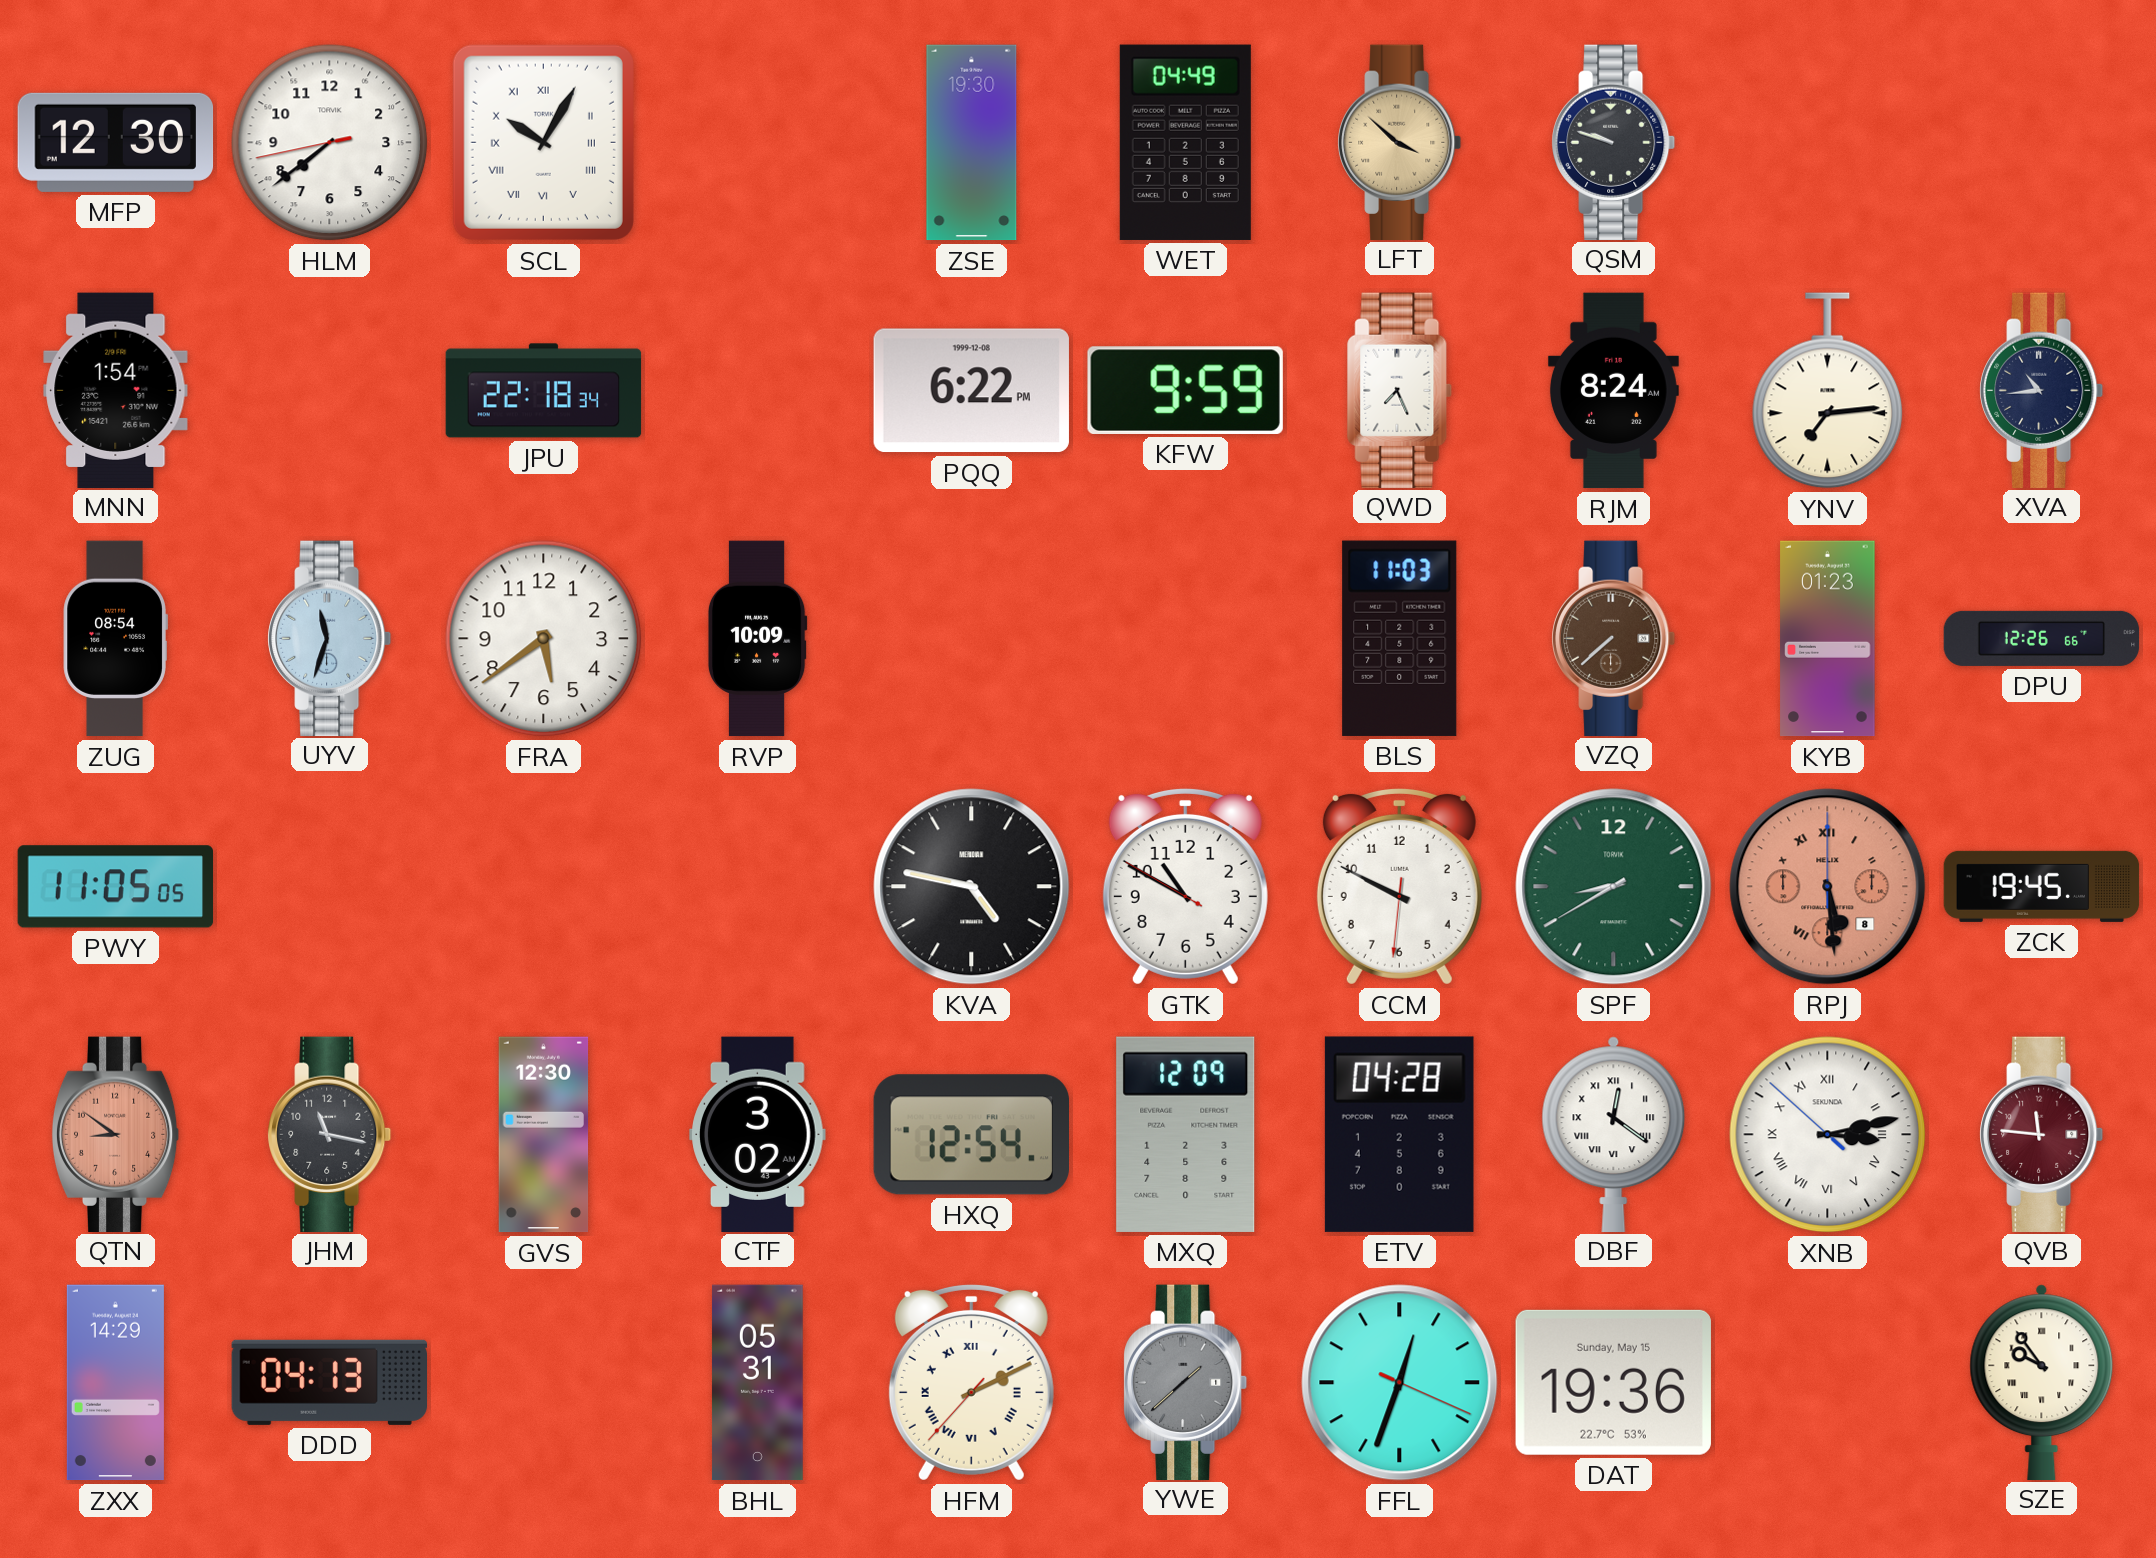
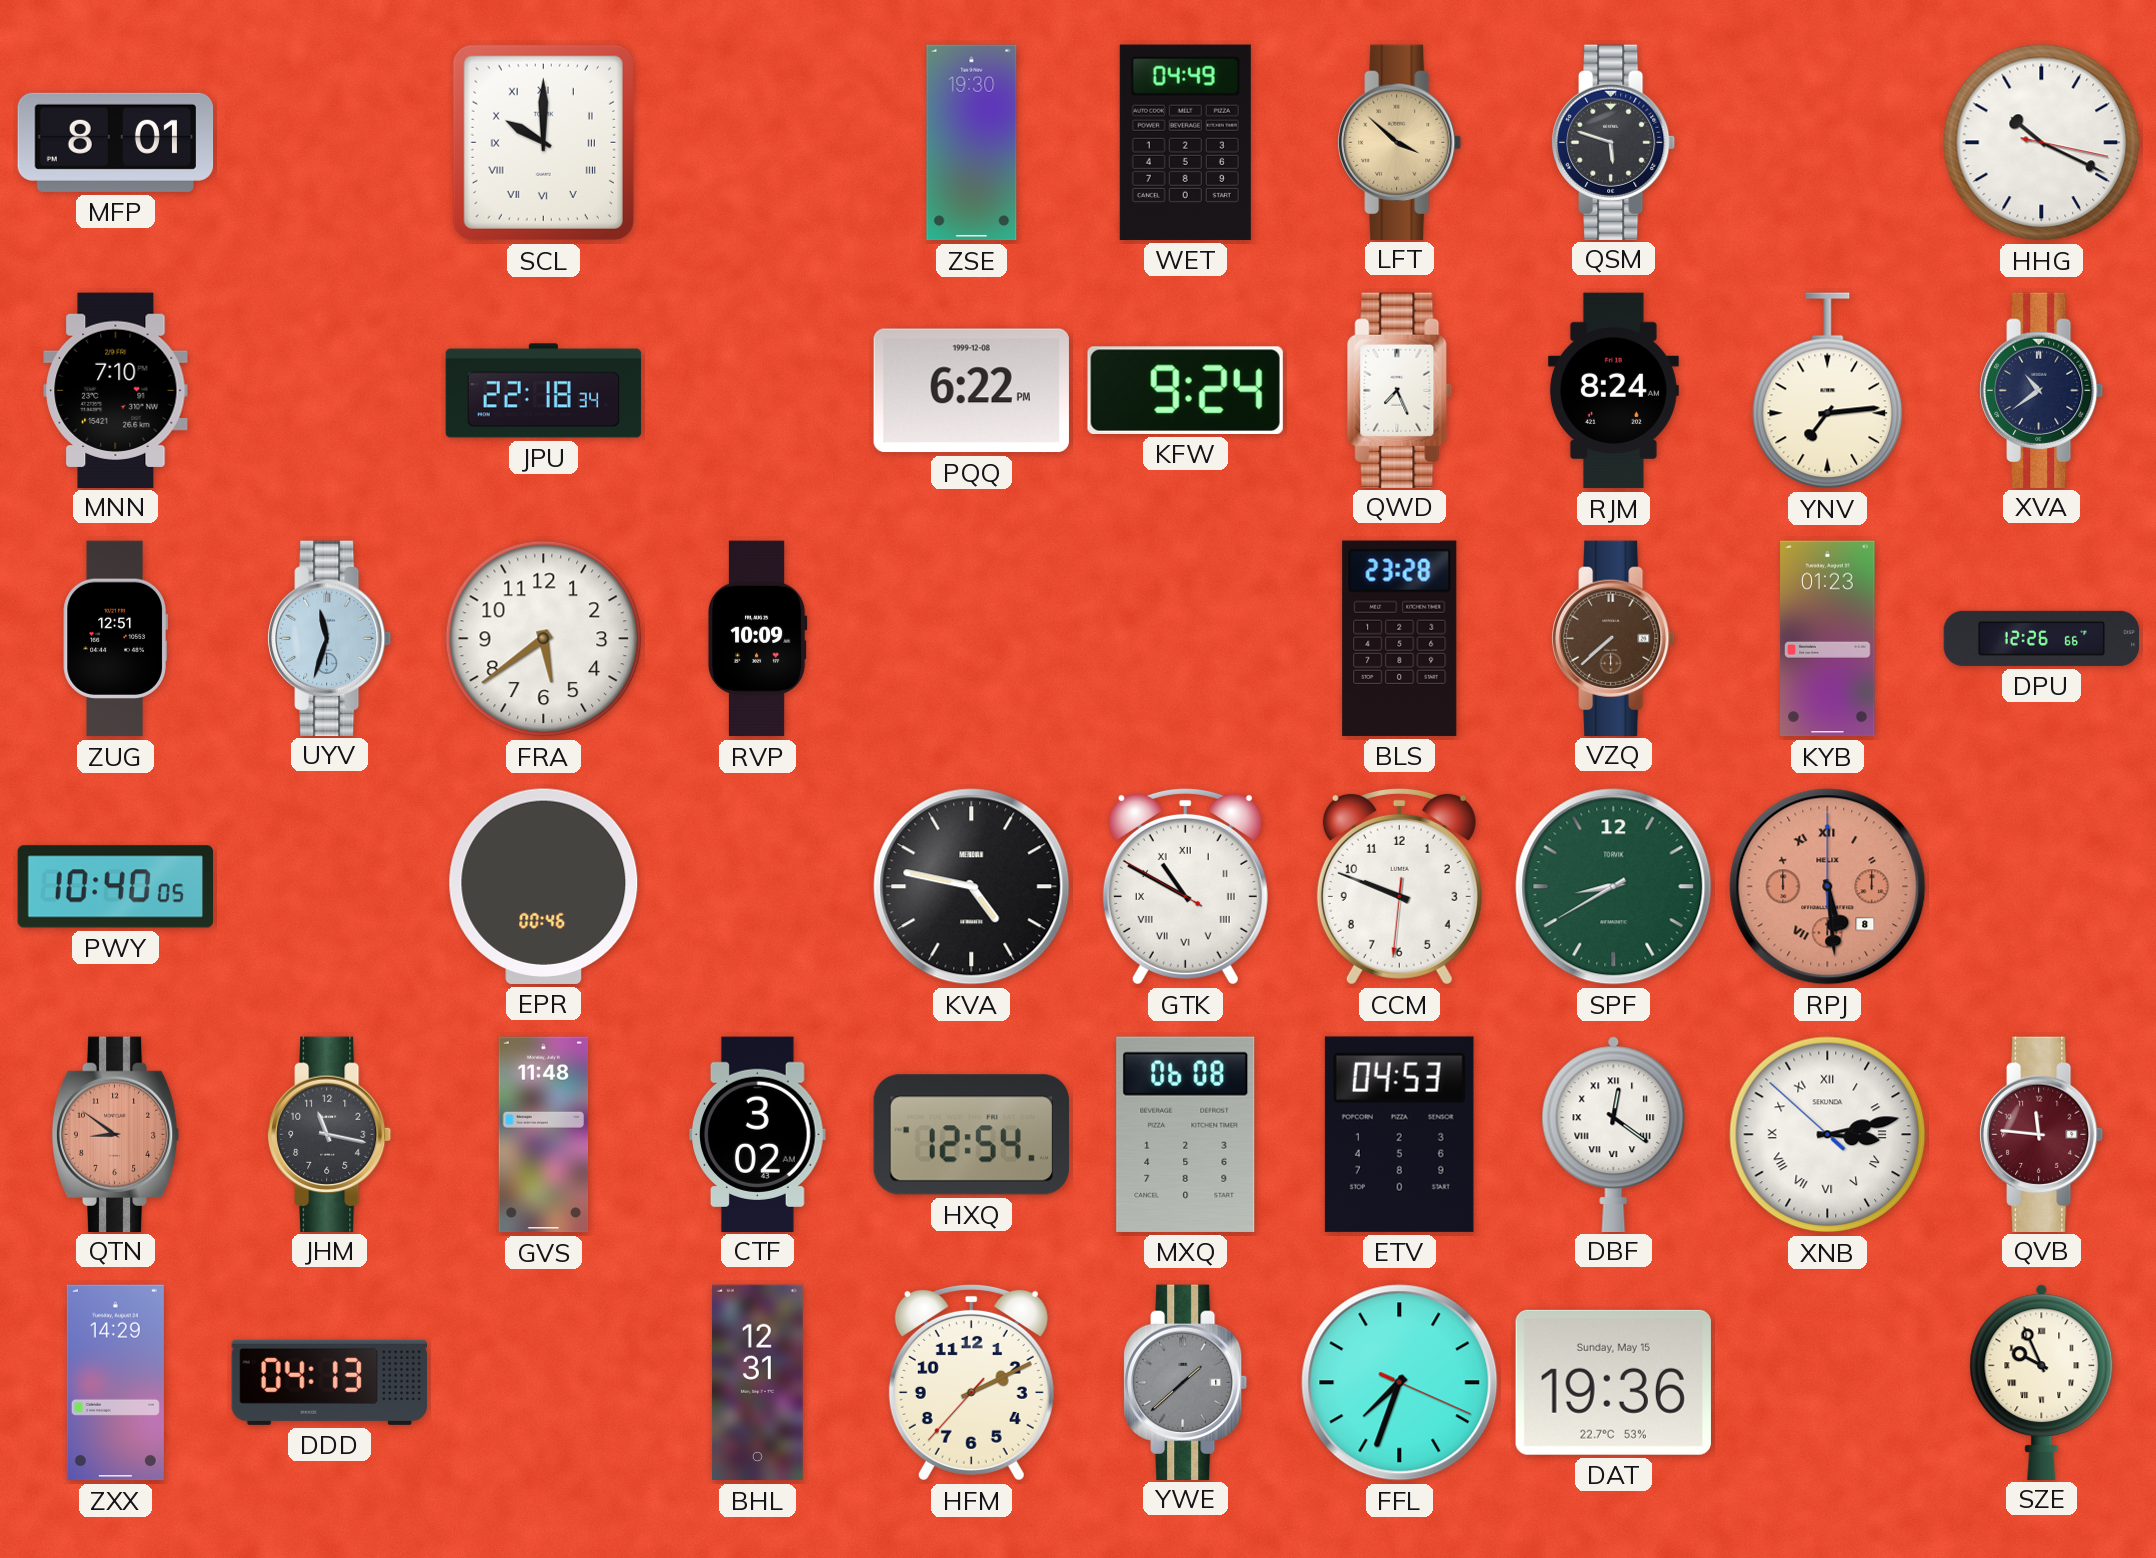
MFP: 12:30 -> 8:01 (116, 142)
HLM: 7:38 -> none (330, 143)
SCL: 10:05 -> 10:00 (543, 142)
QSM: 9:48 -> 5:48 (1614, 142)
HHG: none -> 10:19 (2042, 143)
MNN: 1:54 -> 7:10 (116, 390)
KFW: 9:59 -> 9:24 (1185, 390)
XVA: 10:44 -> 10:39 (2042, 390)
ZUG: 08:54 -> 12:51 (115, 639)
BLS: 11:03 -> 23:28 (1400, 638)
PWY: 11:05 -> 10:40 (116, 887)
EPR: none -> 00:46 (544, 886)
GTK numerals: Arabic -> Roman (1185, 886)
CCM: 9:49 -> 9:48 (1399, 886)
ZCK: 19:45 -> none (2042, 886)
GVS: 12:30 -> 11:48 (544, 1135)
MXQ: 12:09 -> 06:08 (1186, 1134)
ETV: 04:28 -> 04:53 (1399, 1134)
BHL: 05:31 -> 12:31 (757, 1383)
HFM numerals: Roman -> Arabic (971, 1382)
FFL: 12:33 -> 7:33 (1400, 1383)
SZE: 9:54 -> 9:56 (2042, 1382)
